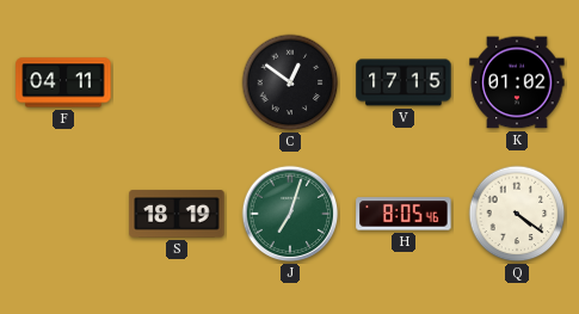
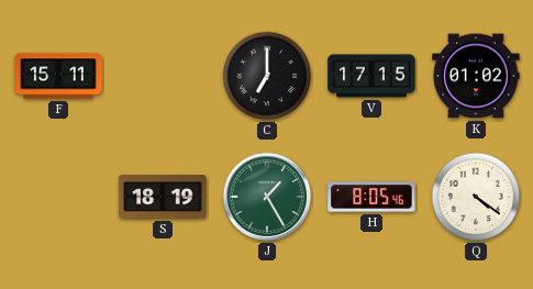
F: 04:11 -> 15:11 (58, 76)
C: 12:51 -> 7:00 (267, 76)
J: 7:03 -> 1:25 (267, 197)
